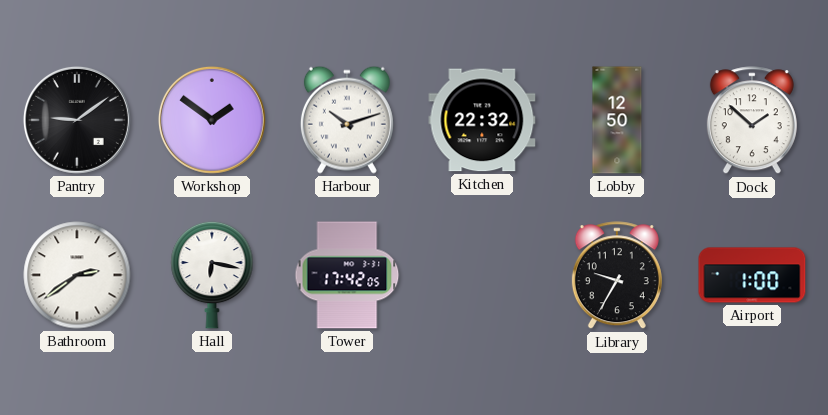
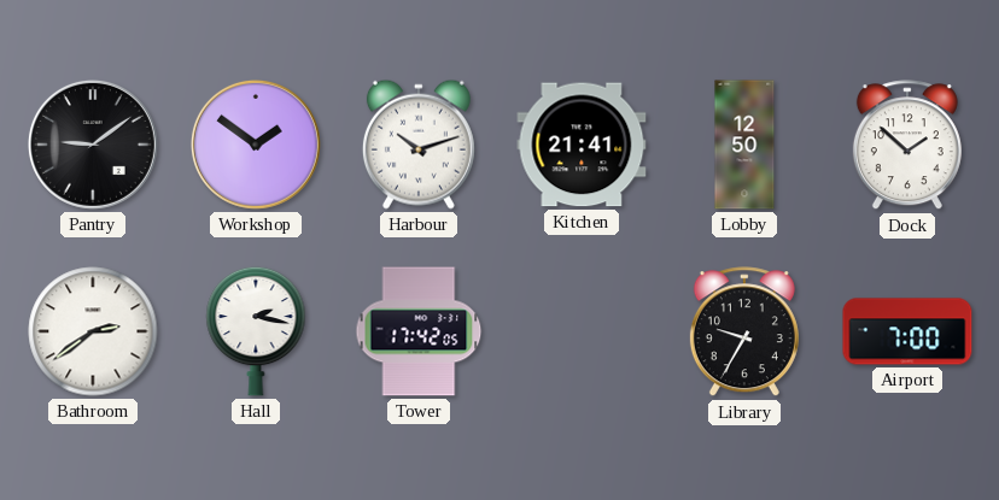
Kitchen: 22:32 -> 21:41 (582, 145)
Hall: 6:17 -> 2:17 (256, 331)
Airport: 1:00 -> 7:00 (907, 331)
